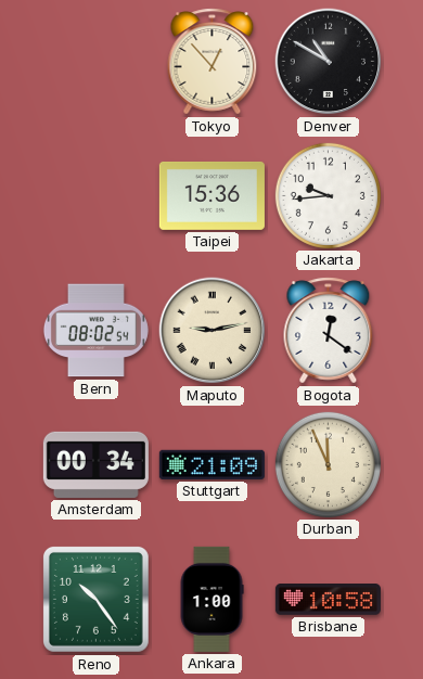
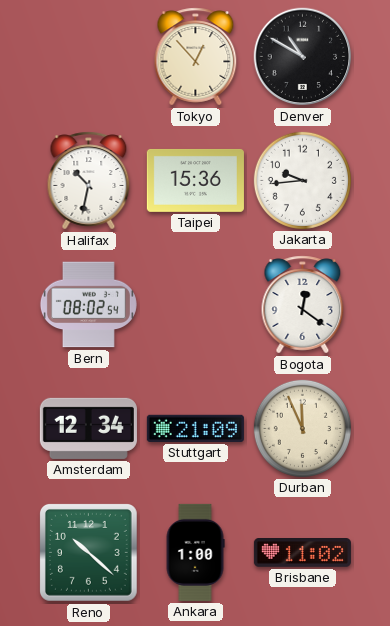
Halifax: none -> 10:32 (89, 181)
Maputo: 9:13 -> none (213, 331)
Amsterdam: 00:34 -> 12:34 (88, 428)
Reno: 10:24 -> 10:22 (88, 552)
Brisbane: 10:58 -> 11:02 (302, 553)
